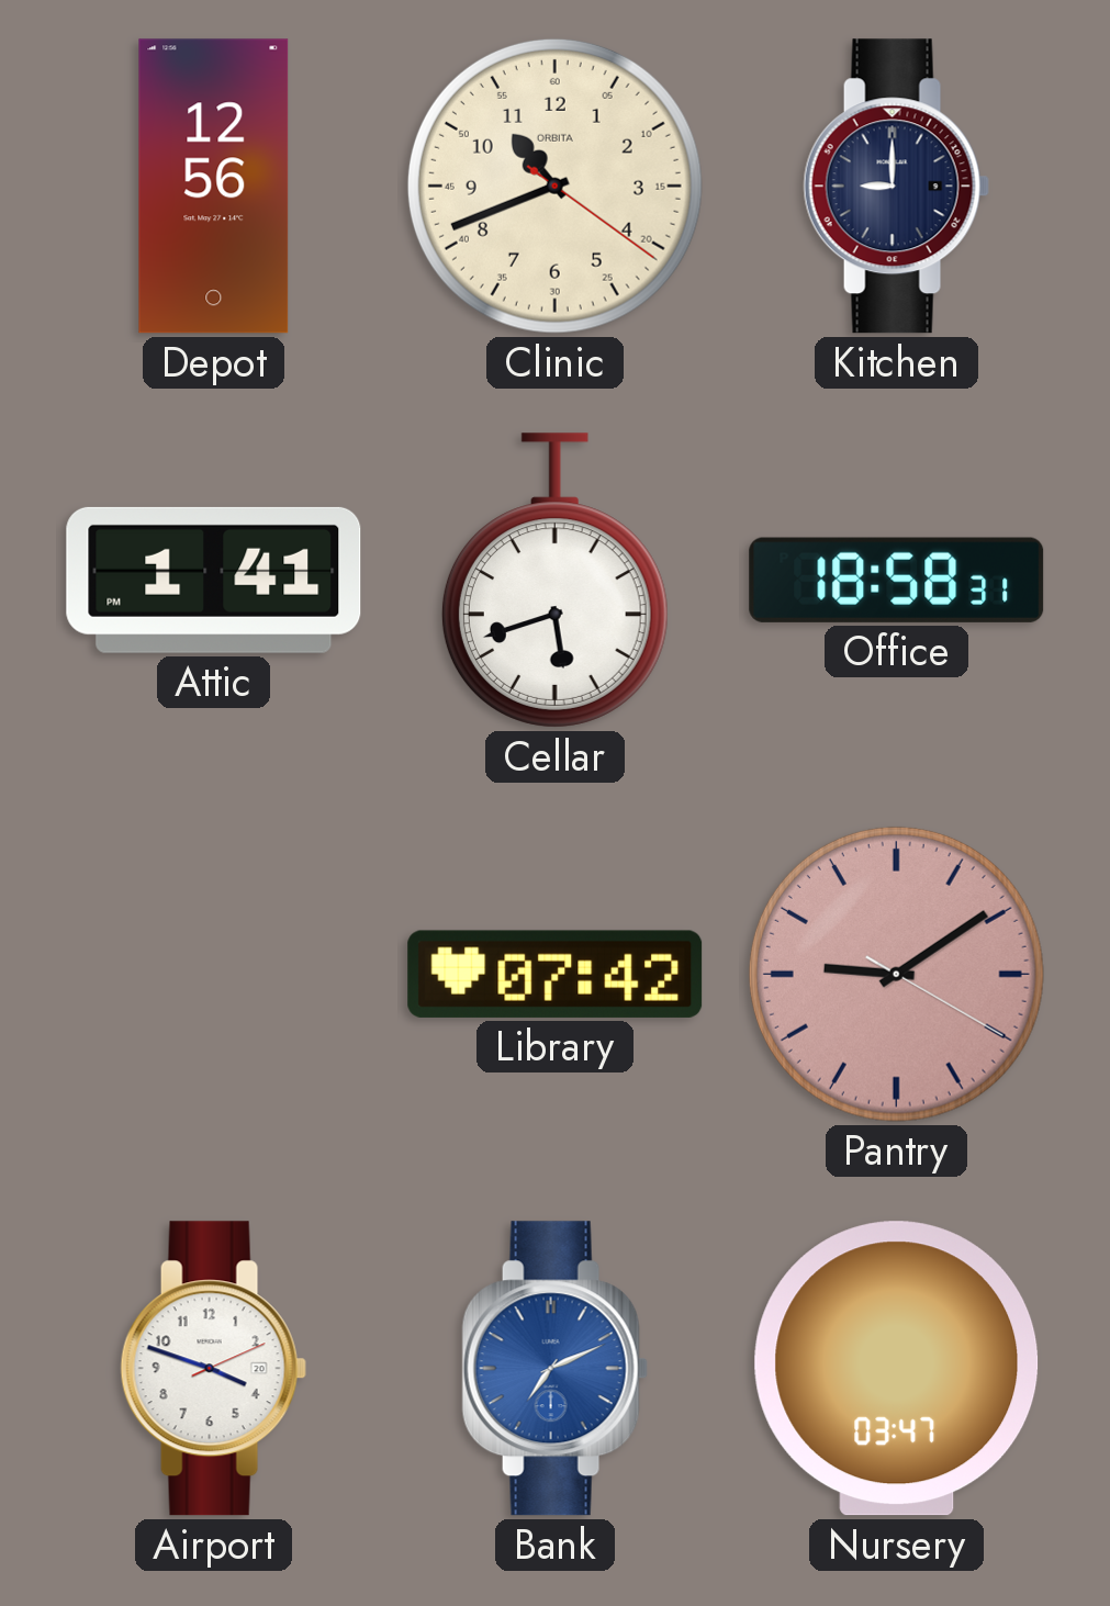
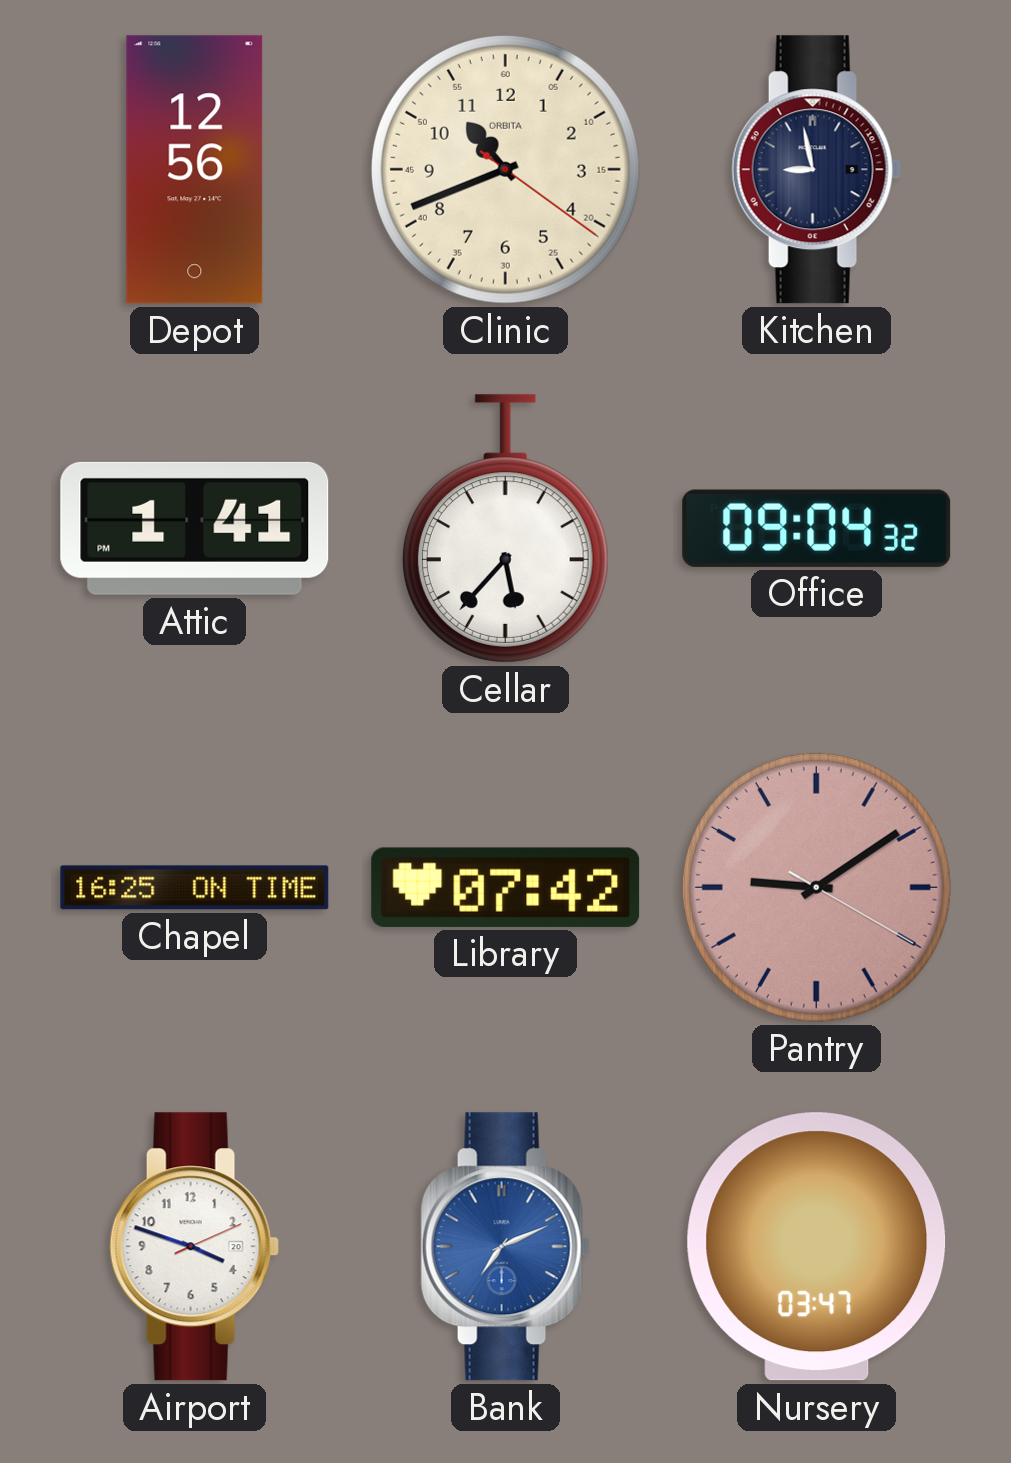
Kitchen: 9:00 -> 8:58 (816, 170)
Cellar: 5:42 -> 5:37 (505, 529)
Office: 18:58 -> 09:04 (817, 528)
Chapel: none -> 16:25 (195, 888)
